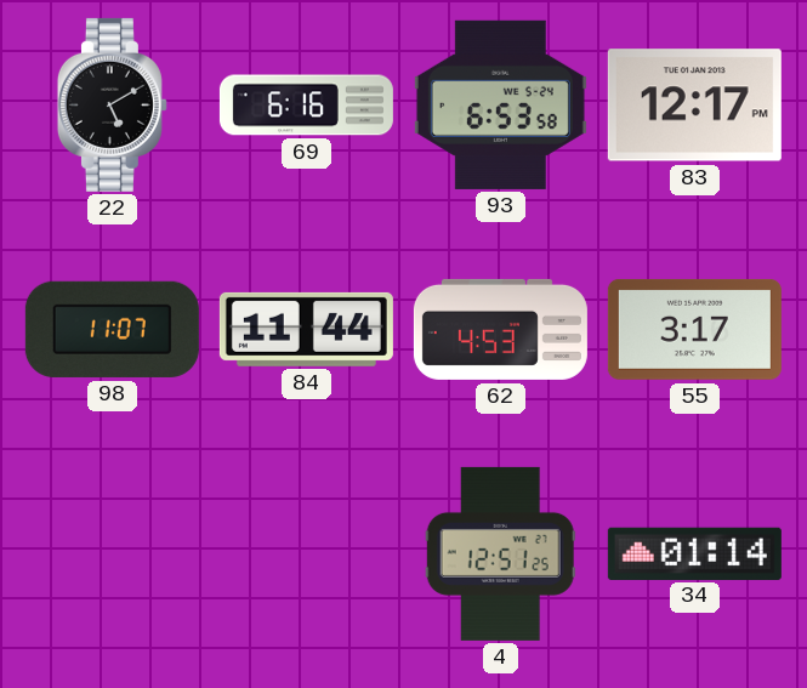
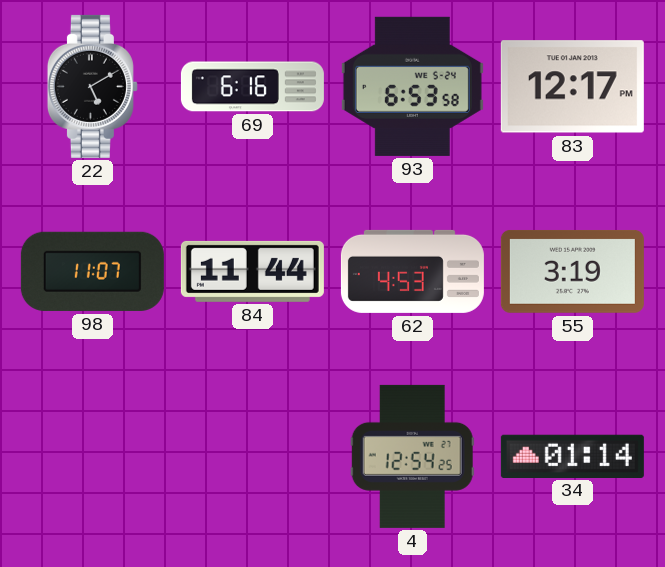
55: 3:17 -> 3:19 (572, 271)
4: 12:51 -> 12:54 (412, 456)
